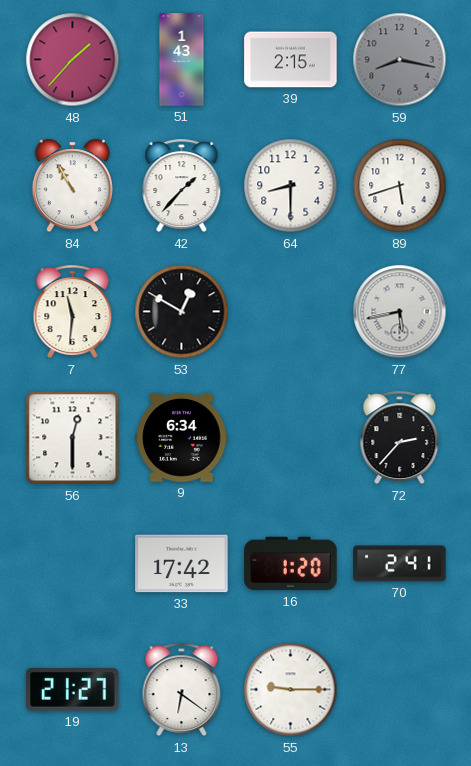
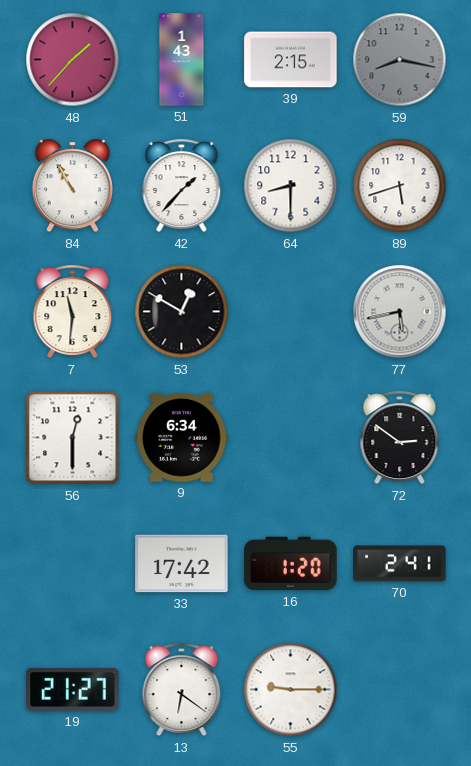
72: 2:37 -> 2:51 (400, 438)
